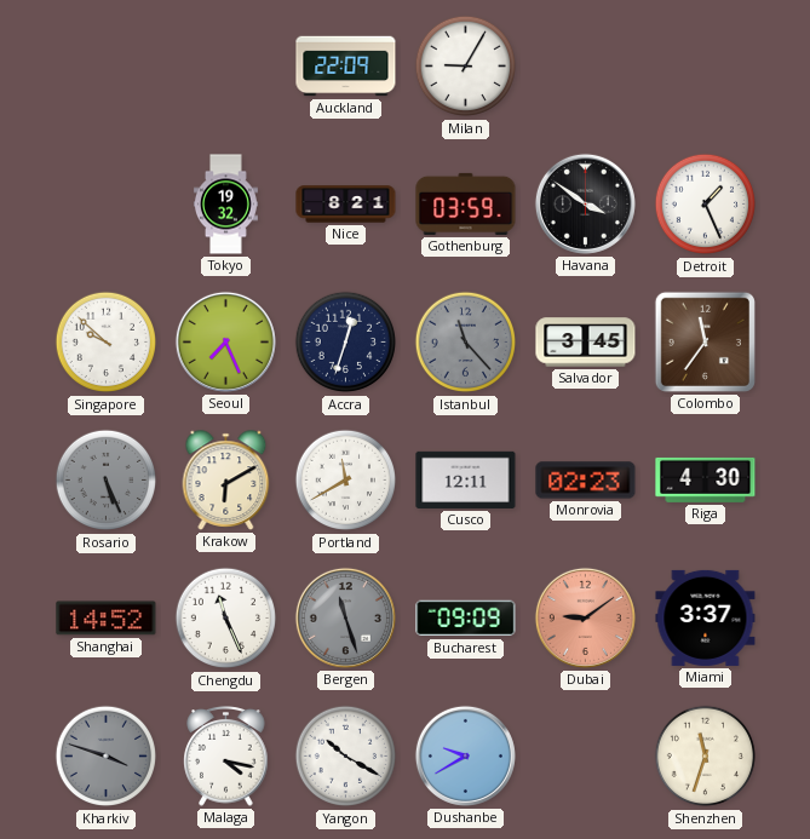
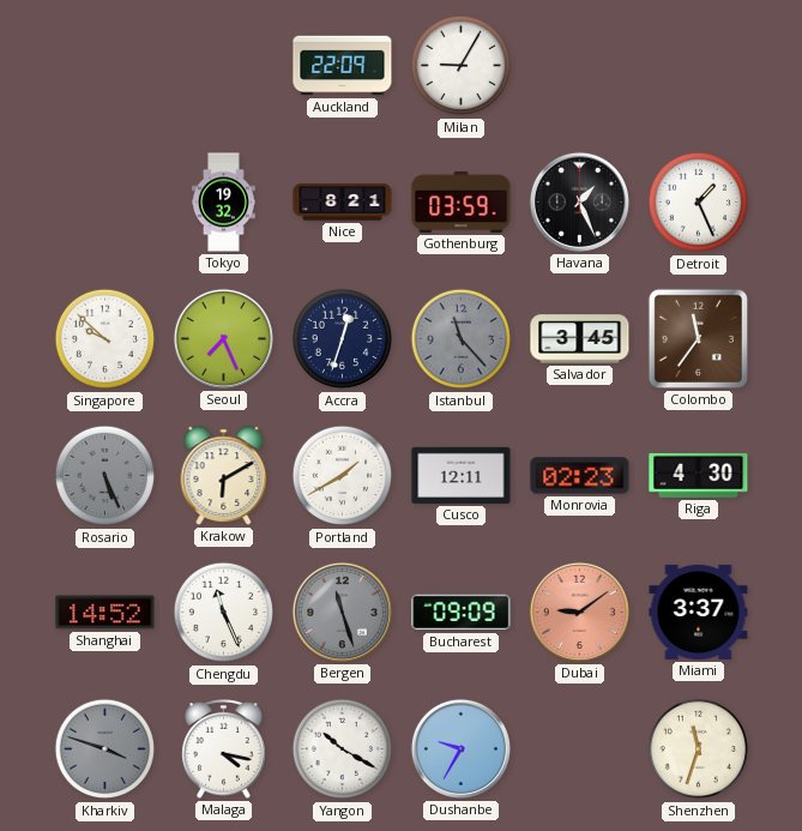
Havana: 3:51 -> 1:26 (579, 201)
Portland: 11:40 -> 1:40 (343, 476)
Dushanbe: 9:40 -> 9:35 (460, 748)
